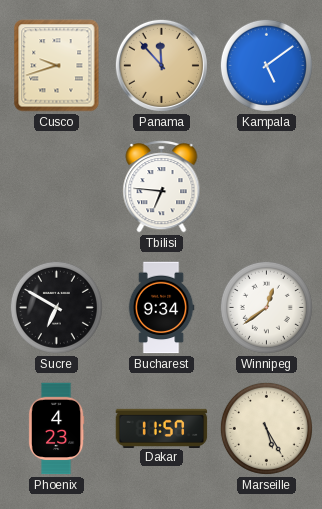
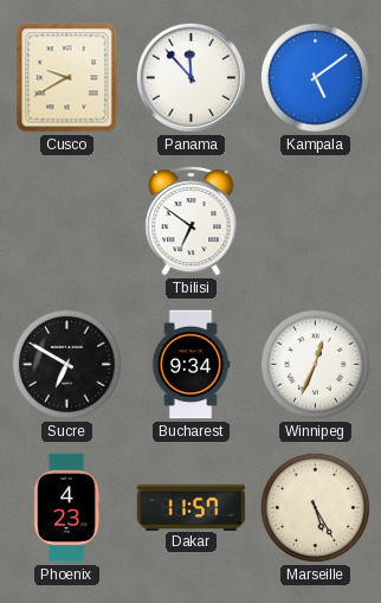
Cusco: 9:42 -> 9:40 (67, 78)
Panama dial: champagne -> white (190, 77)
Tbilisi: 6:46 -> 6:51 (192, 222)
Winnipeg: 12:39 -> 12:34 (315, 364)
